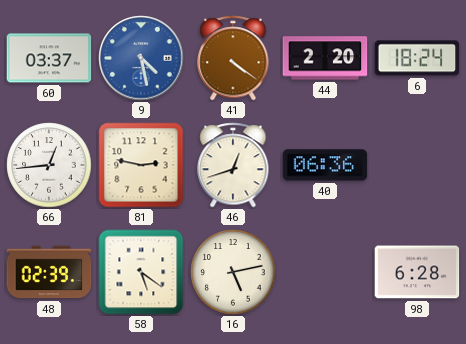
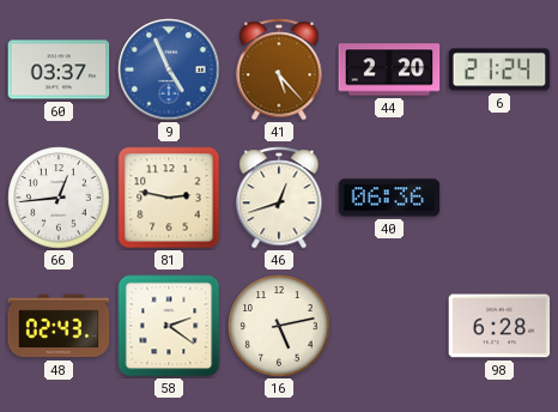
9: 4:28 -> 4:56 (169, 69)
41: 4:21 -> 5:23 (279, 69)
6: 18:24 -> 21:24 (499, 69)
48: 02:39 -> 02:43 (59, 326)
58: 5:21 -> 2:21 (169, 326)
